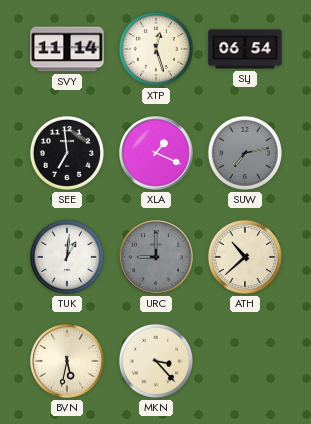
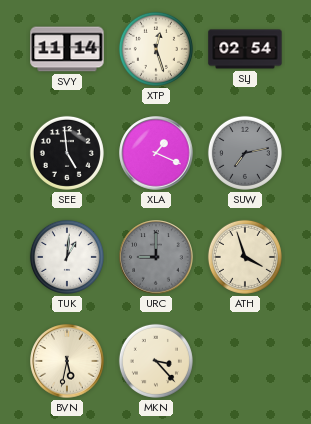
SLJ: 06:54 -> 02:54 (245, 49)
SEE: 6:59 -> 4:59 (67, 153)
ATH: 10:38 -> 3:57 (245, 257)
